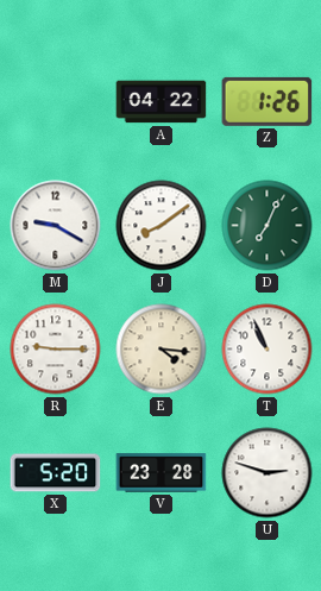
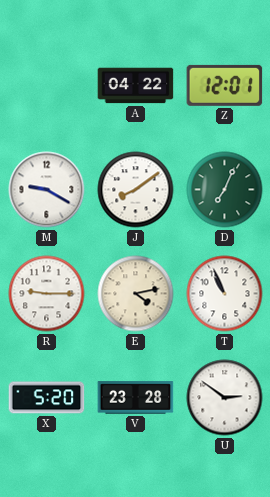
Z: 1:26 -> 12:01 (225, 85)
E: 4:16 -> 4:13 (136, 294)
U: 2:48 -> 2:51 (225, 398)
